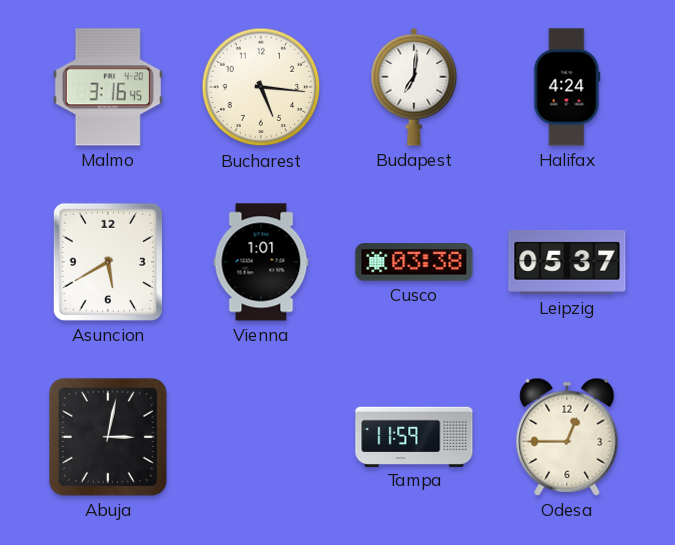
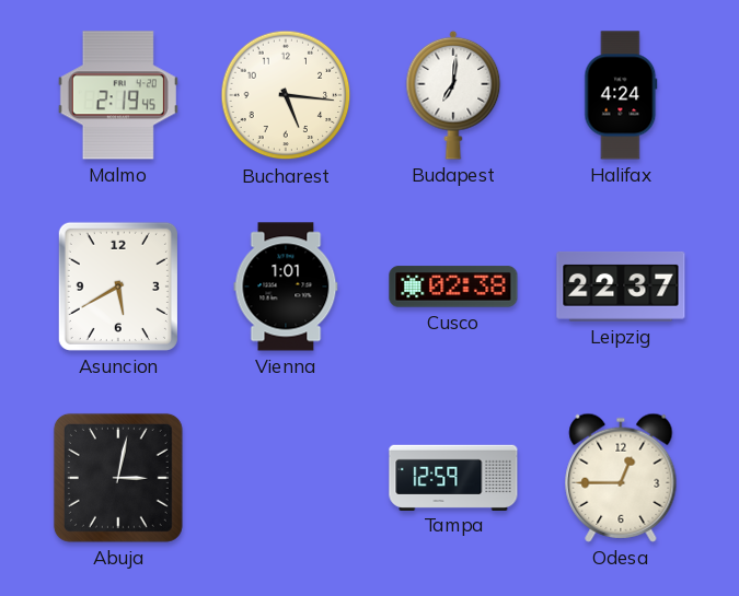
Malmo: 3:16 -> 2:19 (118, 95)
Cusco: 03:38 -> 02:38 (453, 287)
Leipzig: 05:37 -> 22:37 (621, 287)
Tampa: 11:59 -> 12:59 (453, 477)
